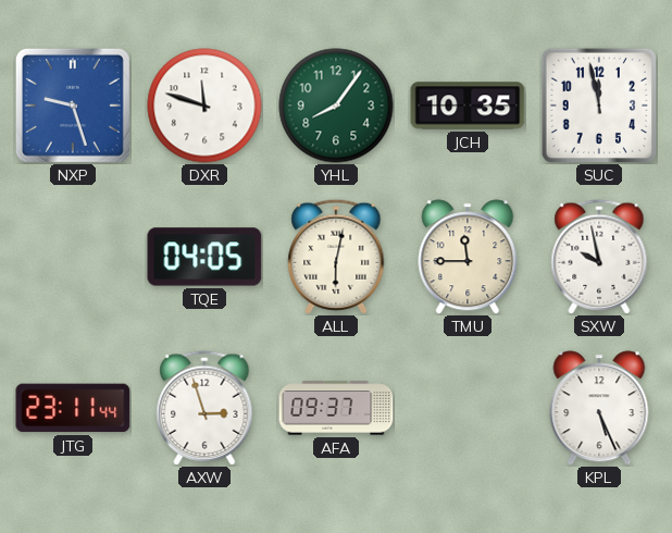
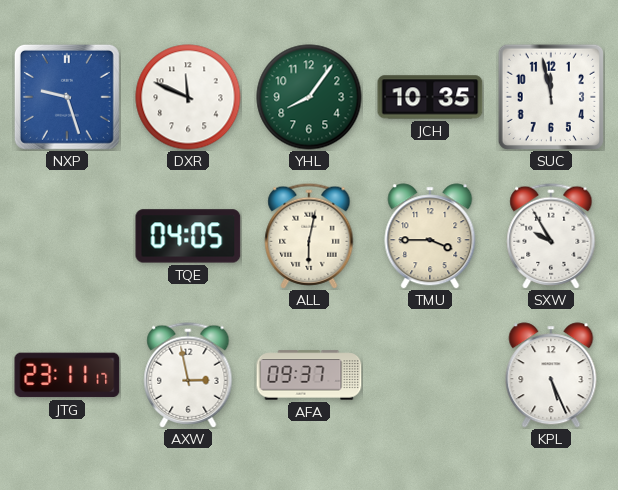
DXR: 11:48 -> 11:49 (188, 97)
TMU: 11:45 -> 3:45 (430, 236)
SXW: 9:58 -> 9:55 (551, 236)
JTG: 23:11:44 -> 23:11:17 (67, 375)
AXW: 2:57 -> 2:58 (188, 375)
